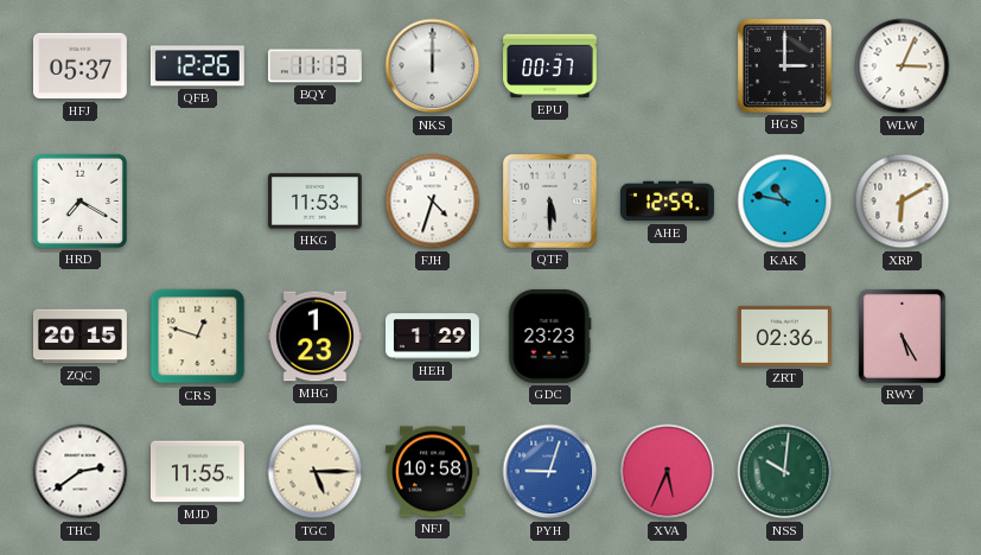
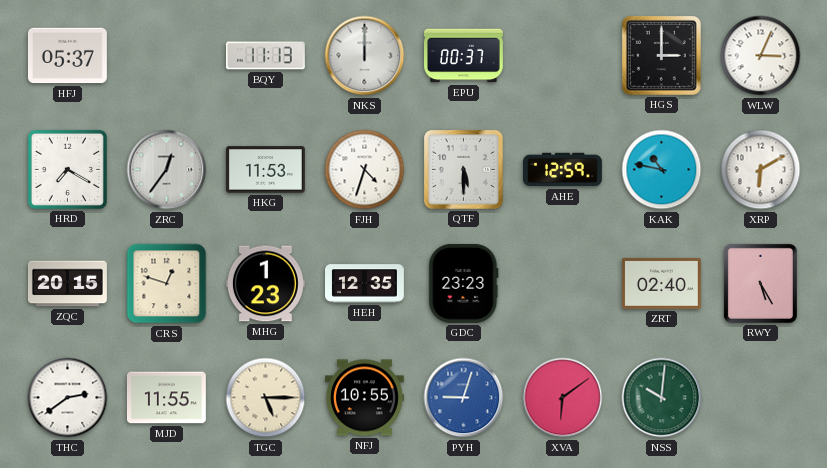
QFB: 12:26 -> none (197, 66)
ZRC: none -> 12:36 (167, 170)
HEH: 1:29 -> 12:35 (365, 284)
ZRT: 02:36 -> 02:40 (661, 283)
NFJ: 10:58 -> 10:55 (364, 398)
XVA: 5:34 -> 6:09 (563, 398)
